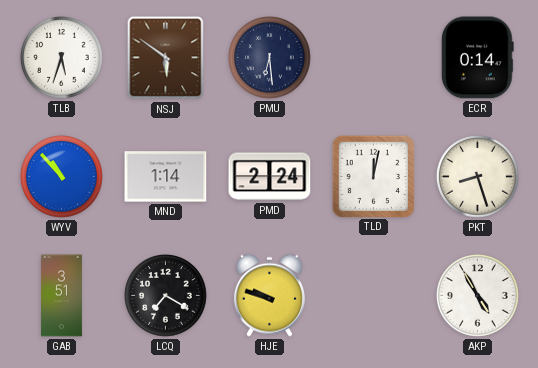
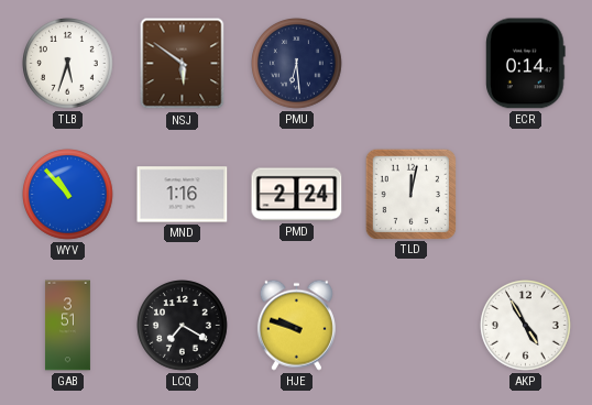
MND: 1:14 -> 1:16 (183, 195)
PKT: 8:27 -> none (478, 177)
